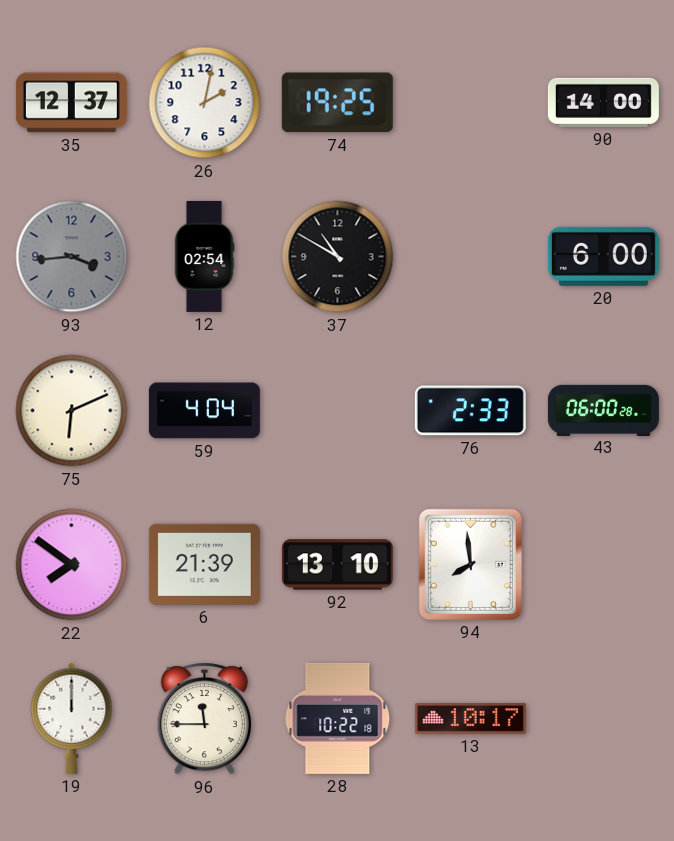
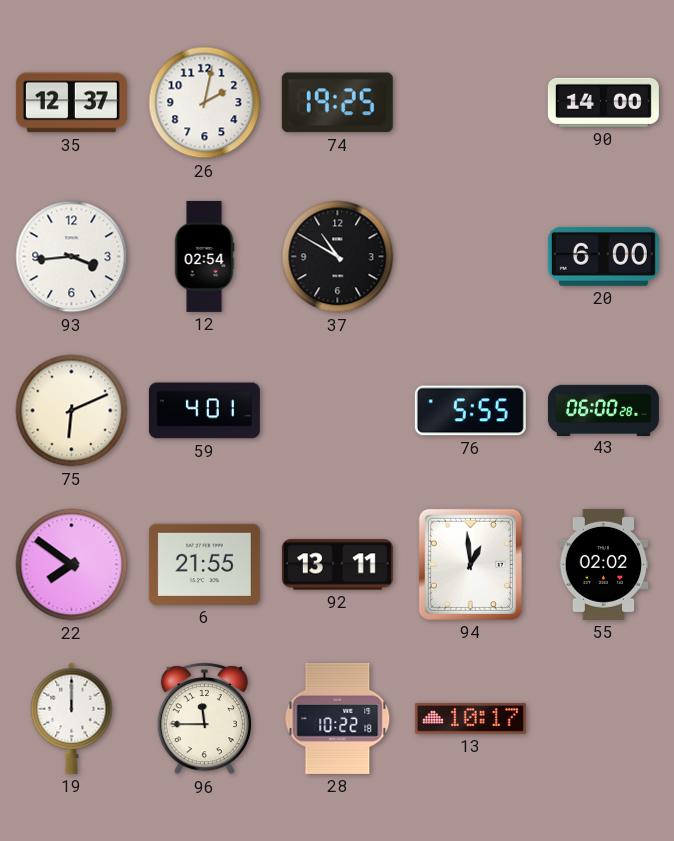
93 dial: grey -> white (72, 257)
59: 4:04 -> 4:01 (204, 411)
76: 2:33 -> 5:55 (470, 411)
6: 21:39 -> 21:55 (204, 564)
92: 13:10 -> 13:11 (337, 565)
94: 7:59 -> 12:59 (470, 564)
55: none -> 02:02 (604, 564)
